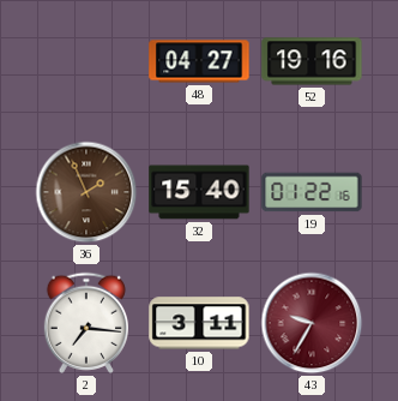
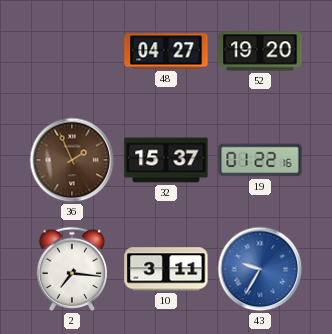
52: 19:16 -> 19:20 (260, 51)
32: 15:40 -> 15:37 (166, 160)
43 dial: burgundy -> blue (260, 269)
